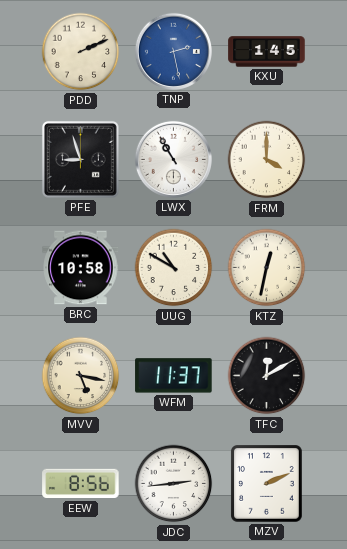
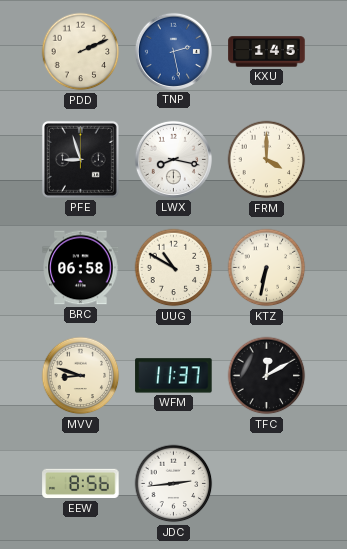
LWX: 10:55 -> 8:17 (173, 159)
BRC: 10:58 -> 06:58 (81, 268)
KTZ: 12:32 -> 6:32 (267, 268)
MVV: 5:17 -> 8:48 (81, 376)
MZV: 2:11 -> none (267, 484)
